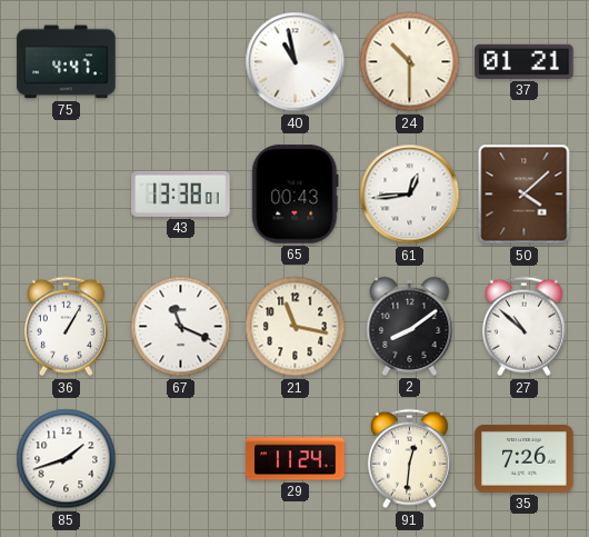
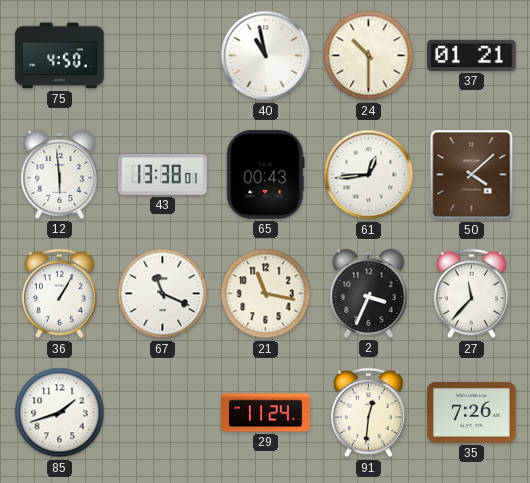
75: 4:47 -> 4:50 (60, 56)
12: none -> 5:59 (60, 174)
2: 8:09 -> 3:34 (369, 293)
27: 10:52 -> 11:37 (471, 294)
